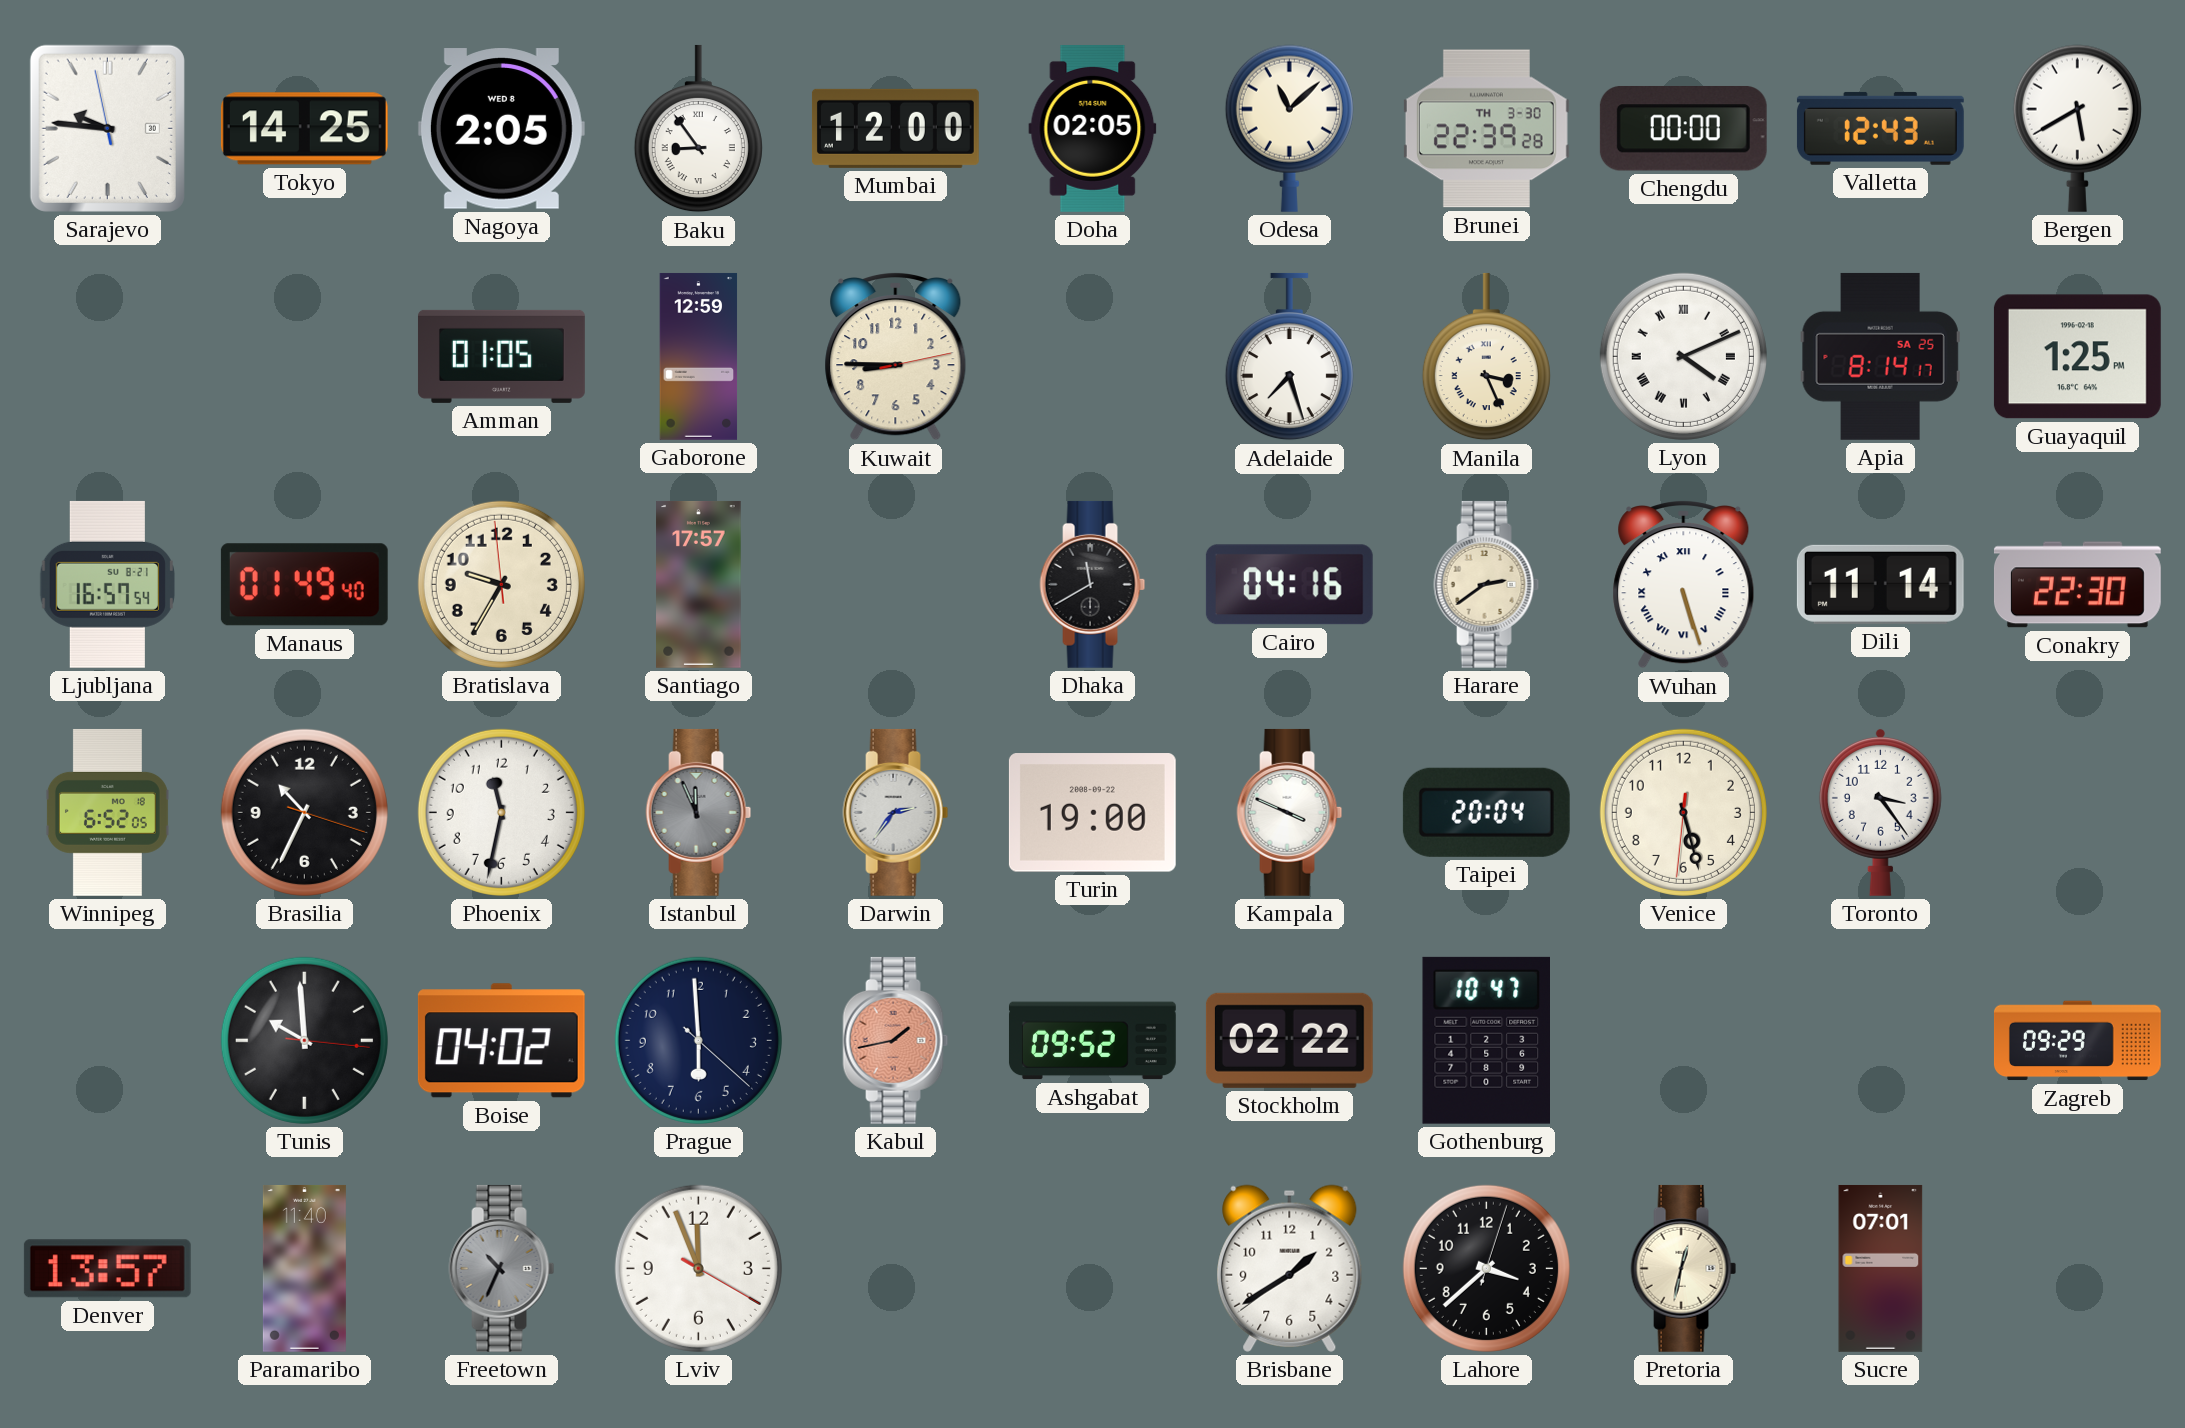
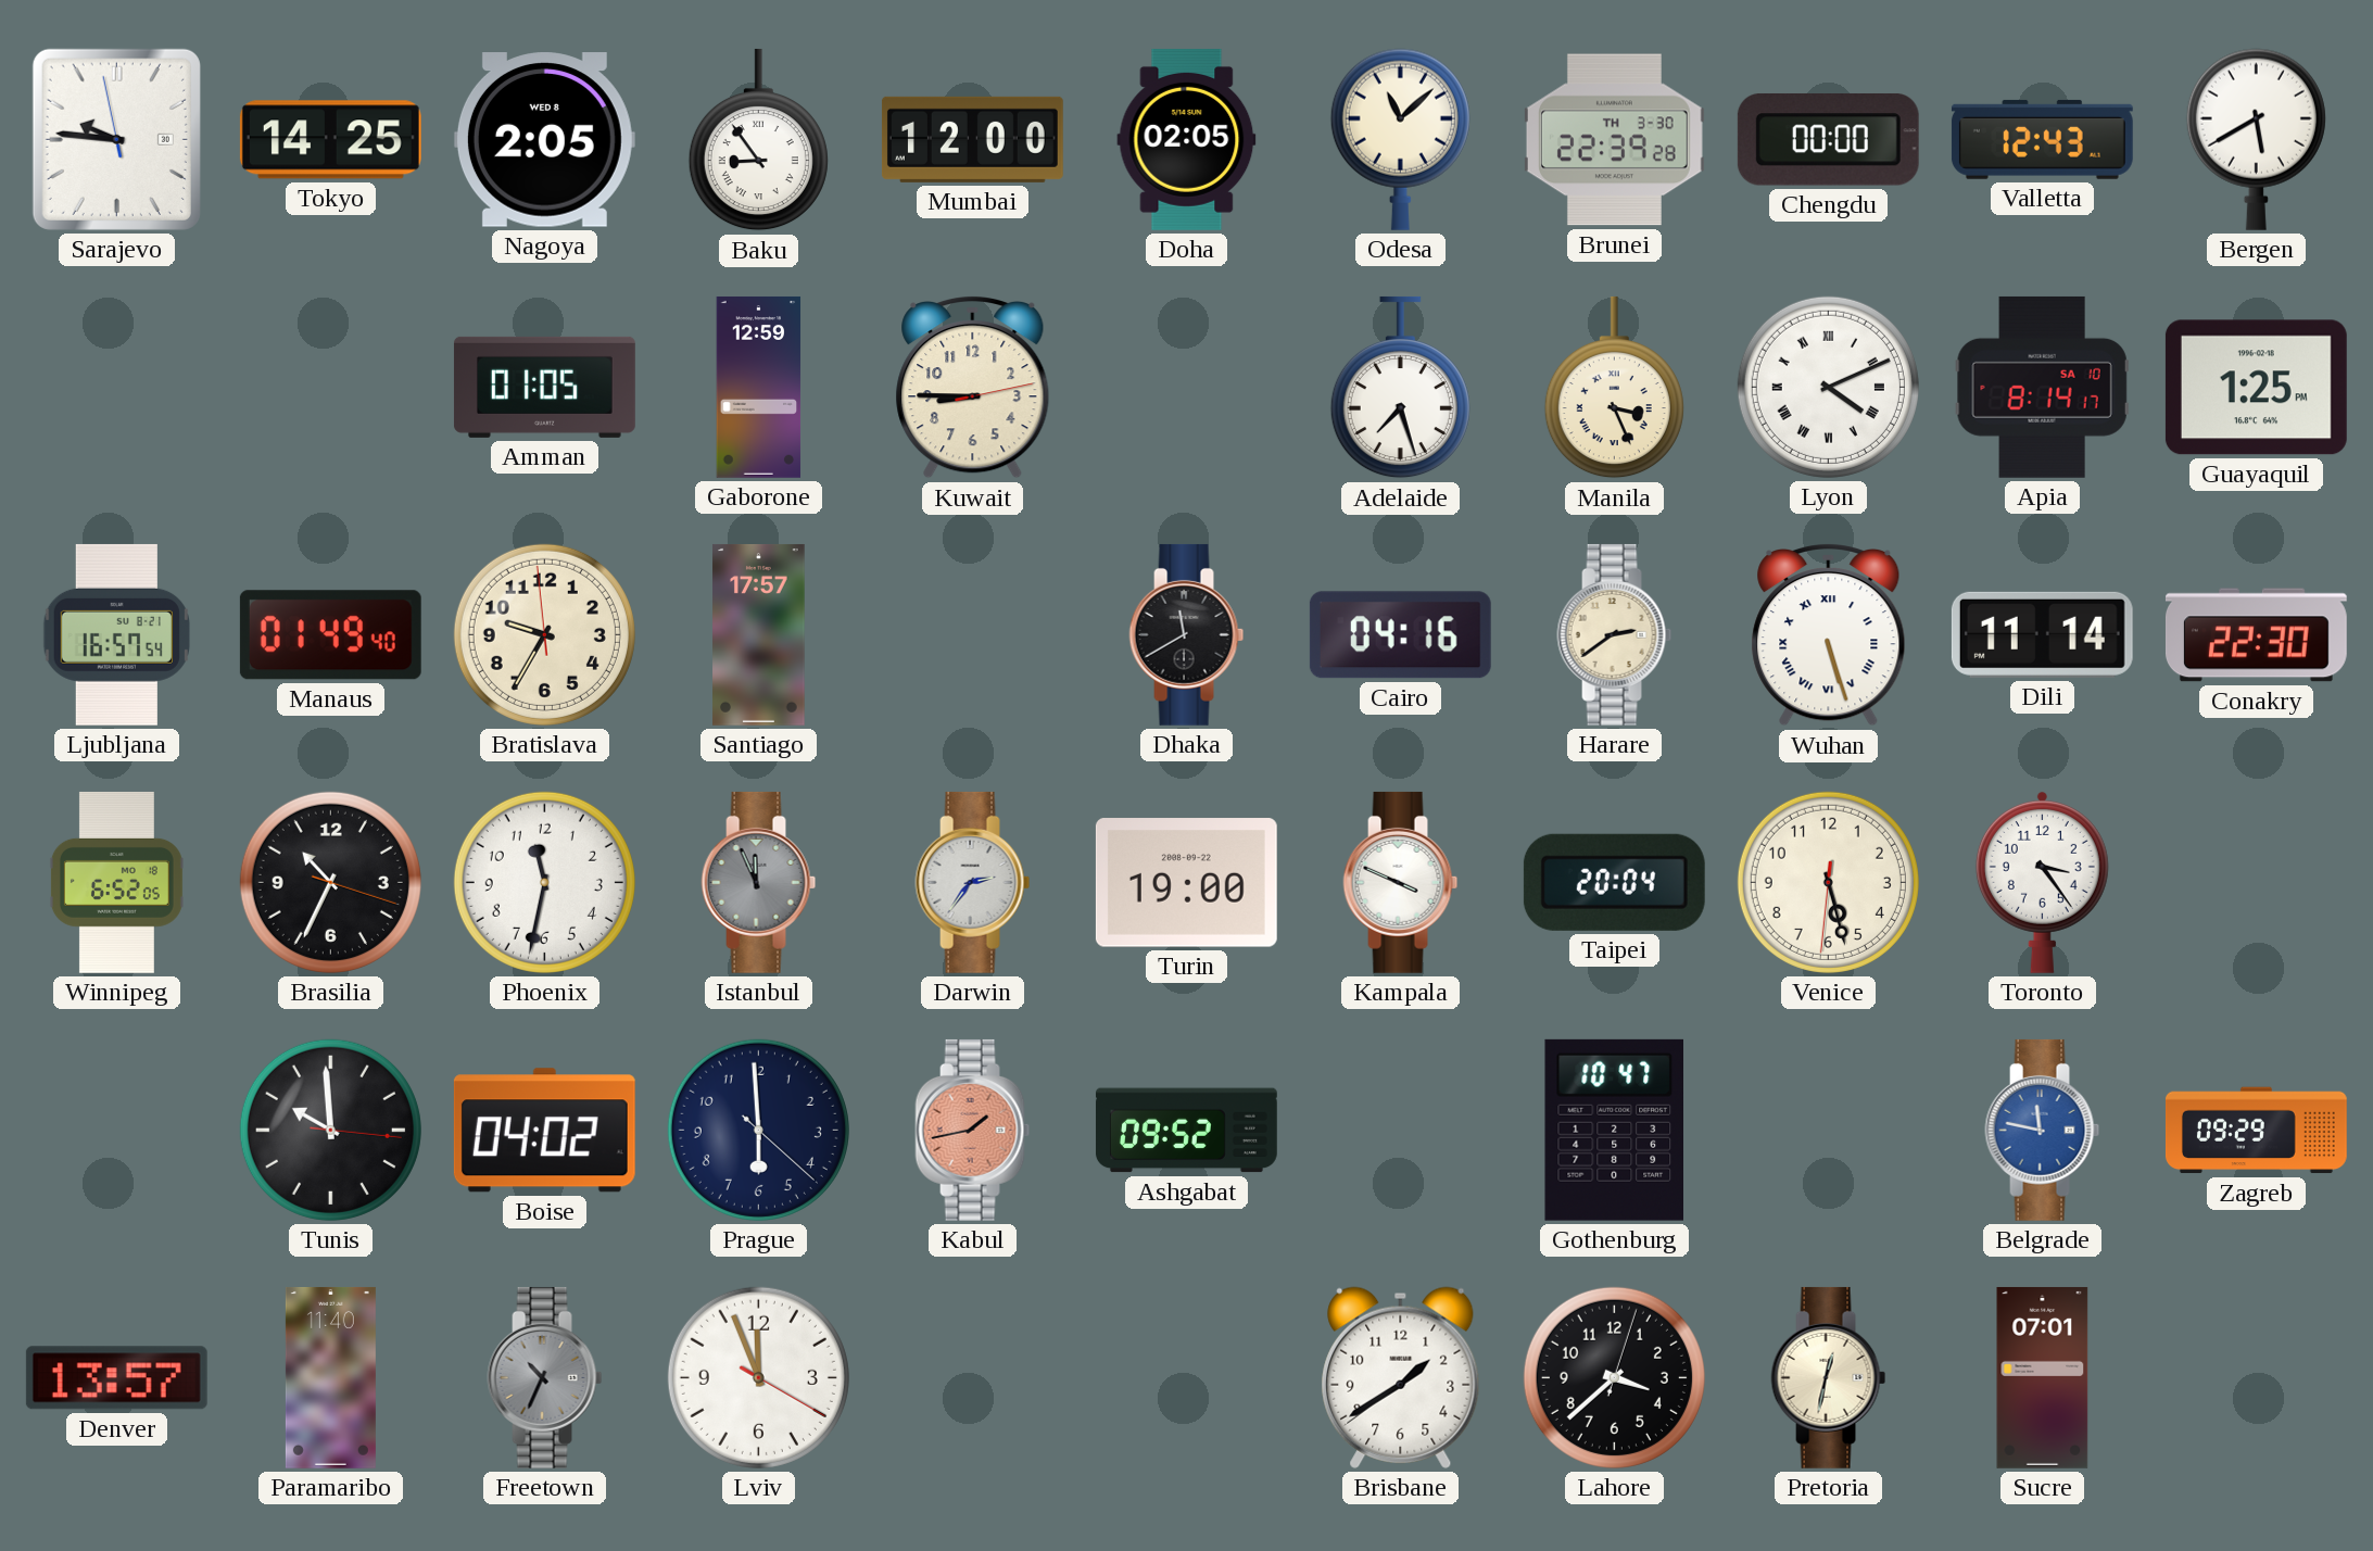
Apia date: SA 25 -> SA 10 (2042, 387)
Stockholm: 02:22 -> none (1289, 1040)
Belgrade: none -> 11:47 (2043, 1130)
